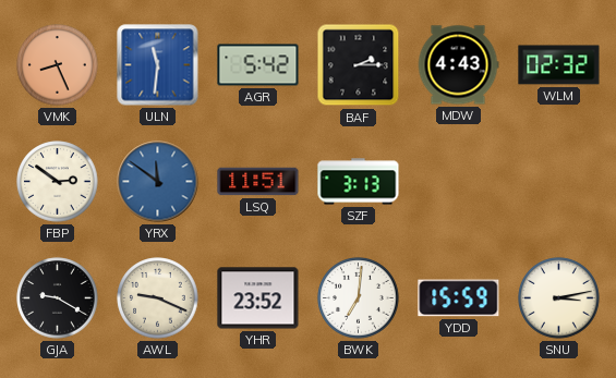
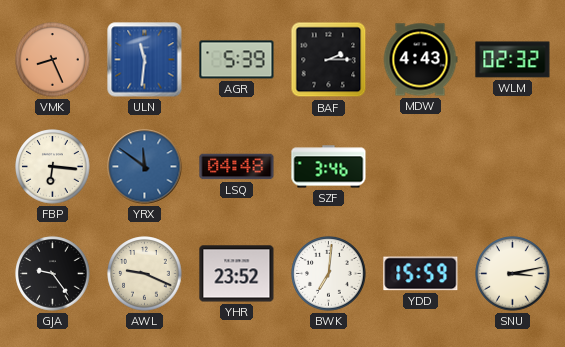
AGR: 5:42 -> 5:39 (237, 60)
FBP: 2:51 -> 6:16 (53, 167)
LSQ: 11:51 -> 04:48 (237, 167)
SZF: 3:13 -> 3:46 (329, 167)
GJA: 9:20 -> 9:24 (53, 274)
